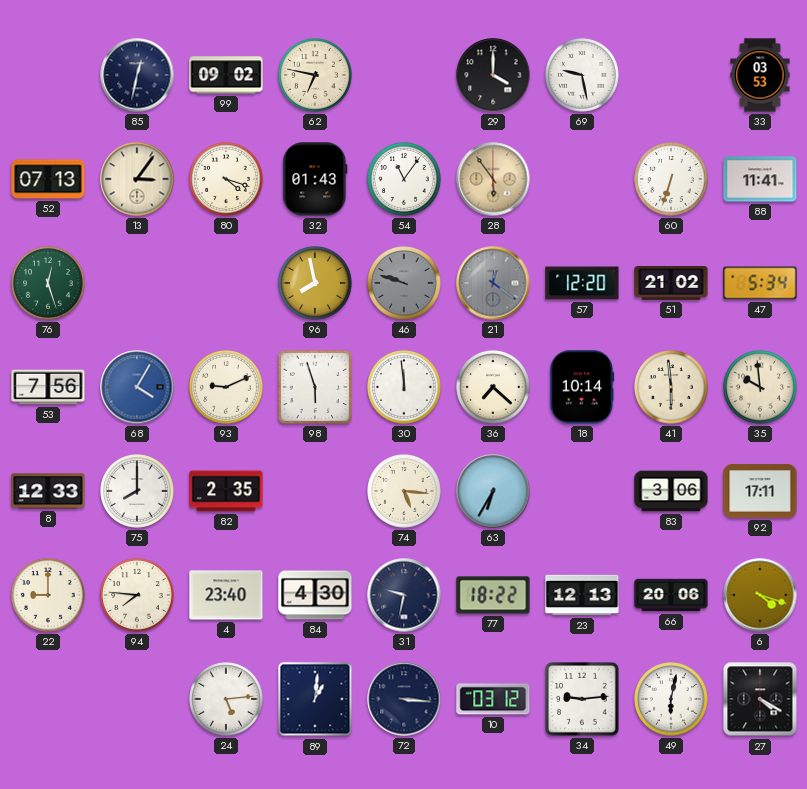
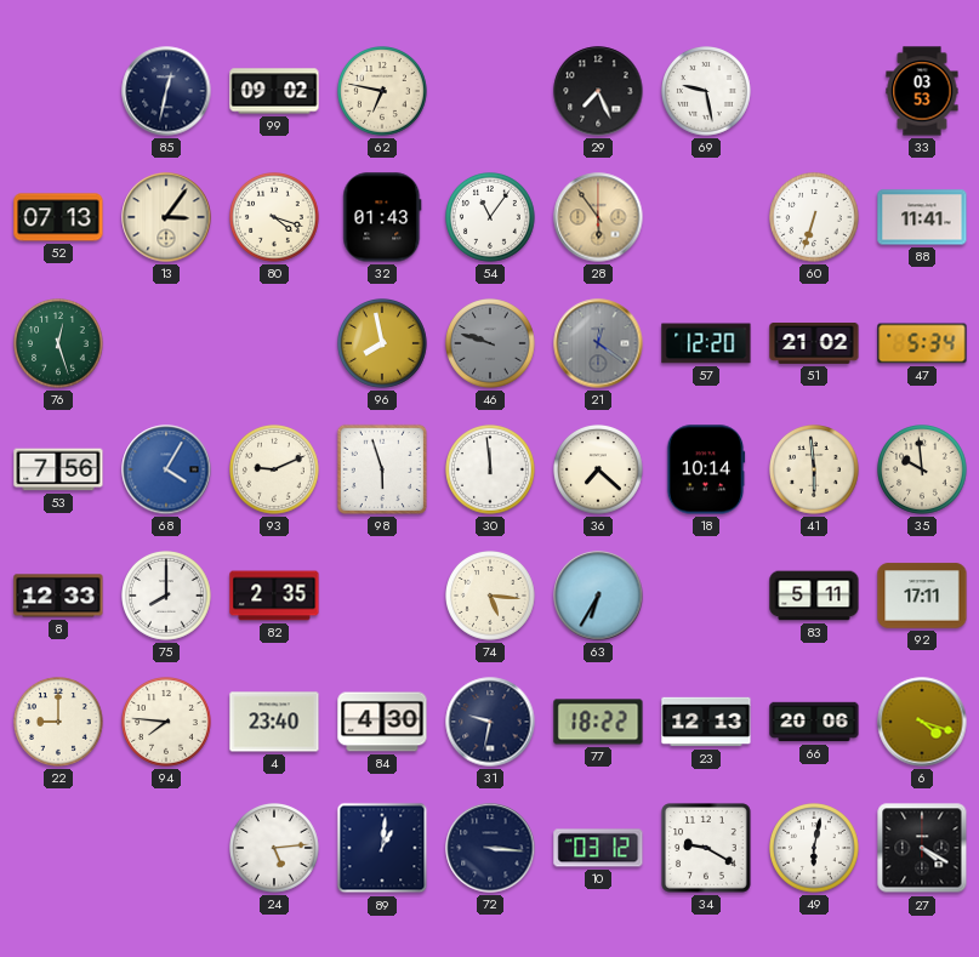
29: 4:00 -> 7:26 (598, 91)
83: 3:06 -> 5:11 (814, 596)
34: 9:14 -> 9:20 (706, 848)
